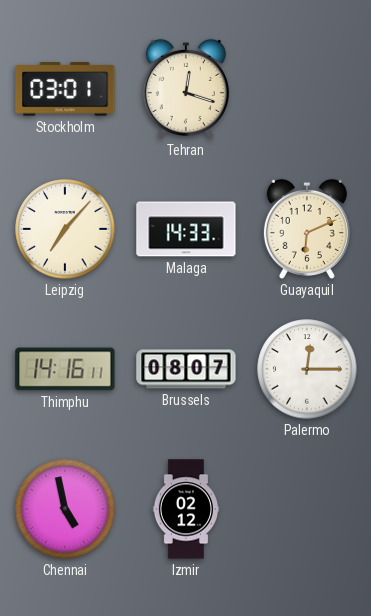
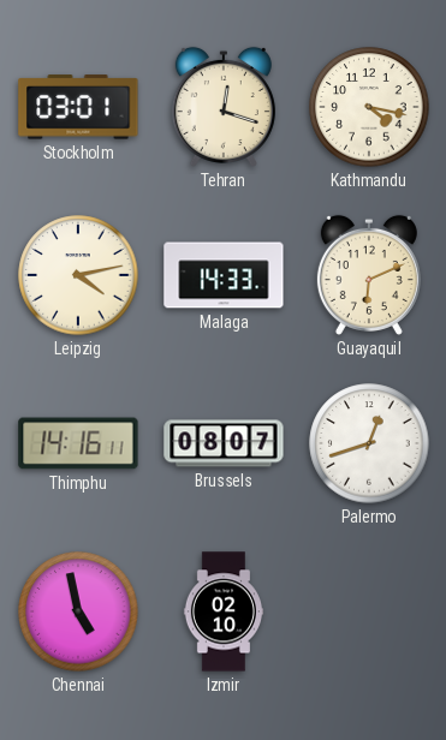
Kathmandu: none -> 4:17 (369, 107)
Leipzig: 7:07 -> 4:13 (78, 275)
Palermo: 12:15 -> 12:42 (369, 443)
Izmir: 02:12 -> 02:10 (222, 611)
